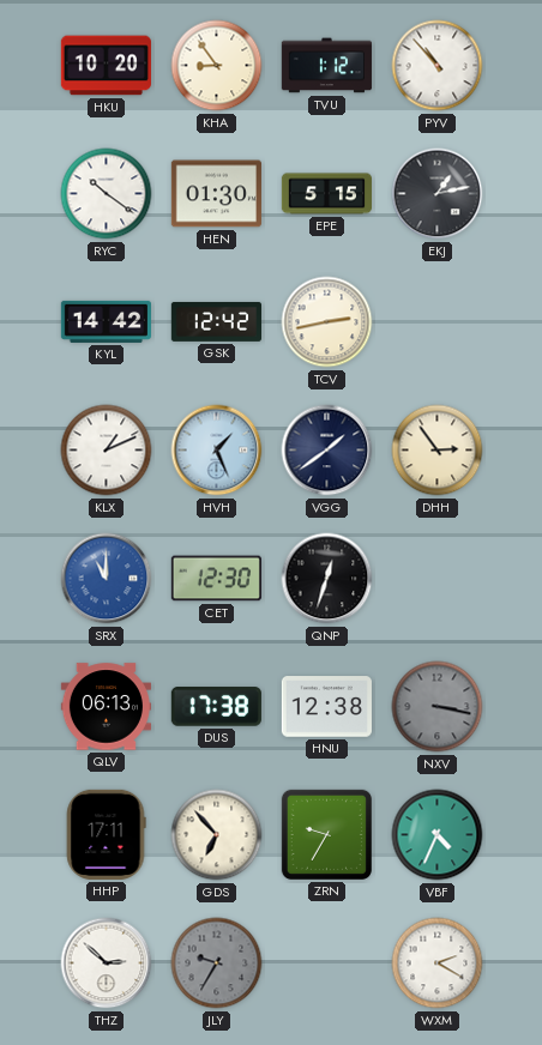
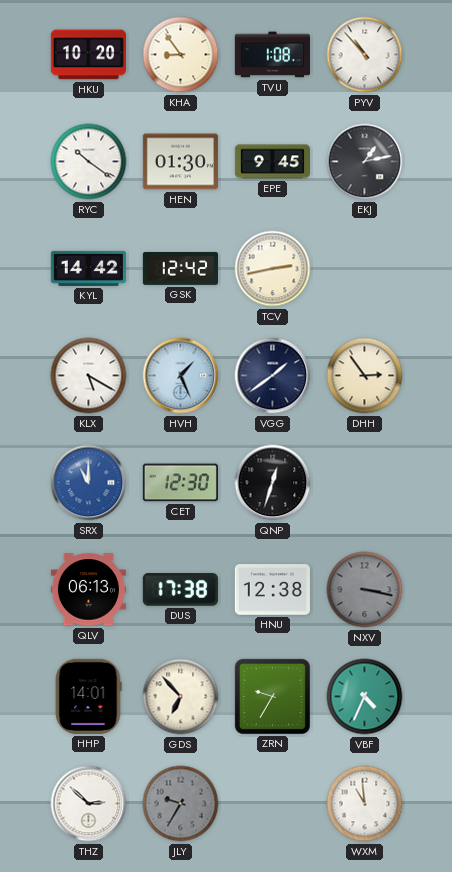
TVU: 1:12 -> 1:08 (272, 55)
EPE: 5:15 -> 9:45 (272, 162)
KLX: 1:11 -> 5:20 (89, 376)
HHP: 17:11 -> 14:01 (88, 696)
WXM: 2:20 -> 10:59 (365, 804)
